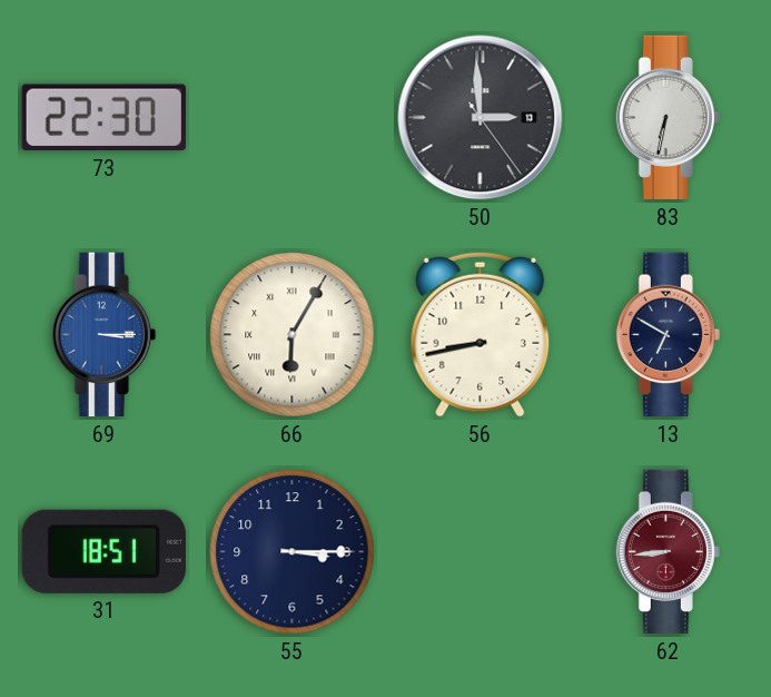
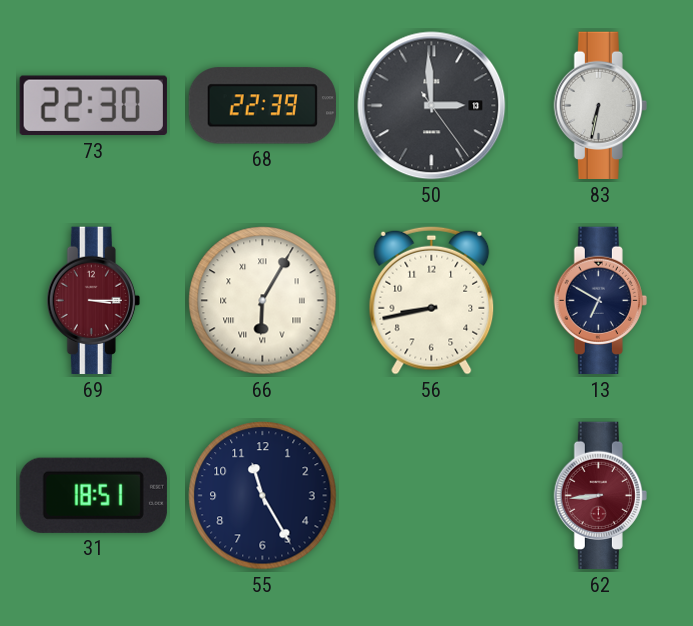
68: none -> 22:39 (262, 106)
69 dial: blue -> burgundy (93, 301)
55: 3:15 -> 11:25 (263, 496)
